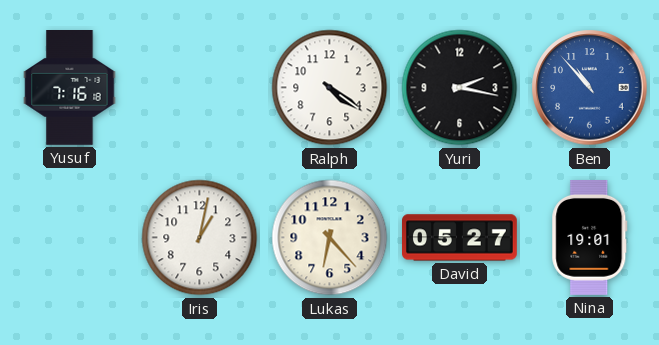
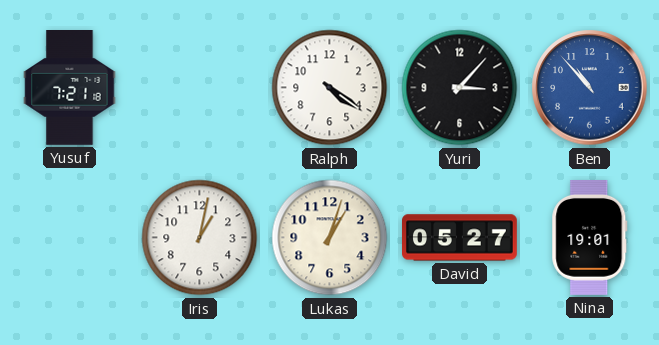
Yusuf: 7:16 -> 7:21 (70, 88)
Yuri: 2:17 -> 3:07 (460, 88)
Lukas: 6:23 -> 1:03 (330, 238)
